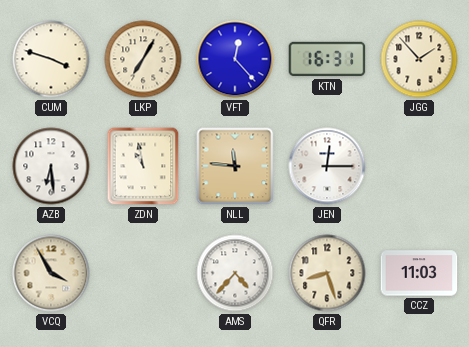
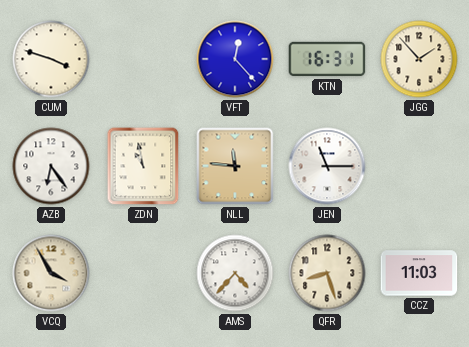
LKP: 7:05 -> none (143, 59)
AZB: 6:29 -> 6:24 (51, 166)
JEN: 12:15 -> 11:15 (327, 166)
